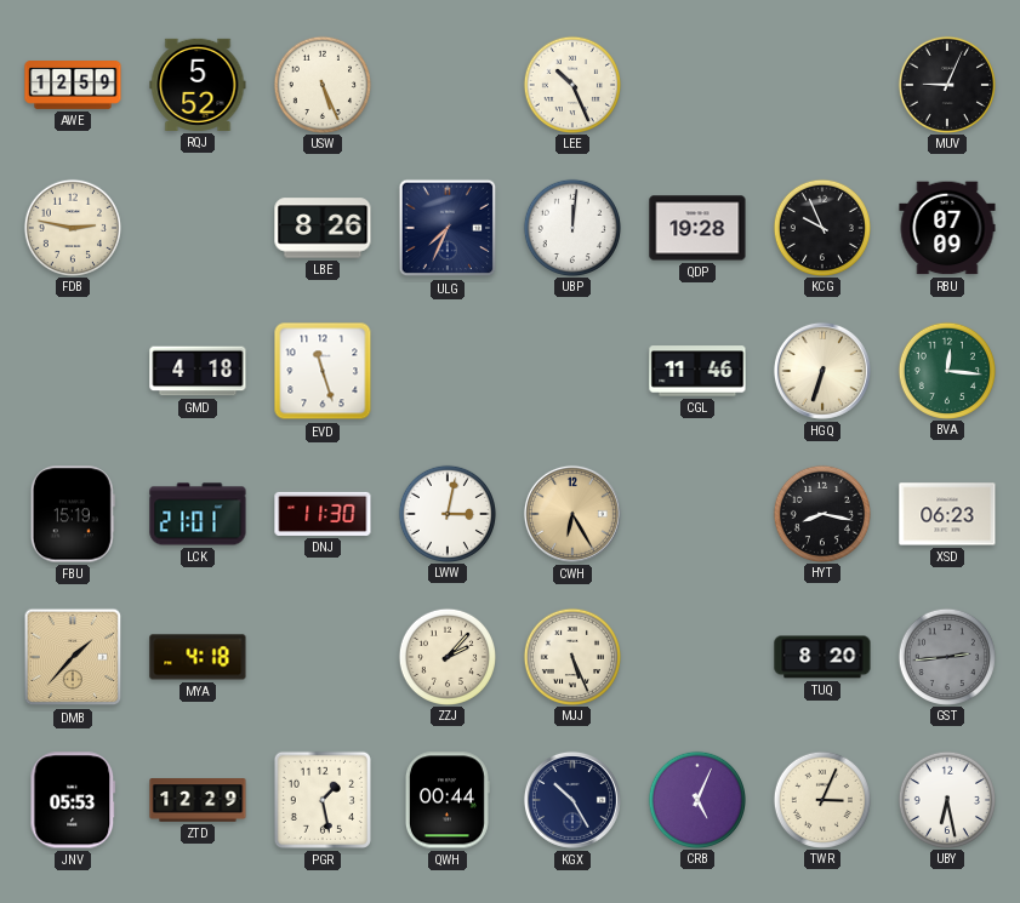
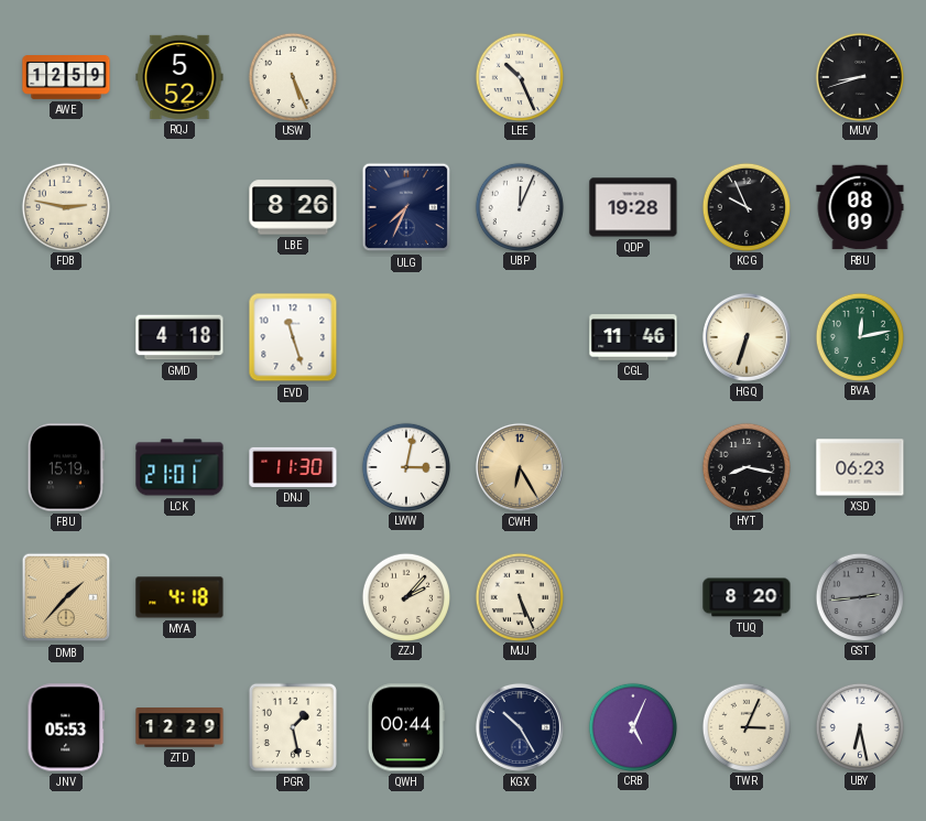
MUV: 9:04 -> 8:42 (859, 76)
UBP: 12:01 -> 12:04 (519, 206)
RBU: 07:09 -> 08:09 (860, 207)
BVA: 12:16 -> 12:13 (859, 336)
